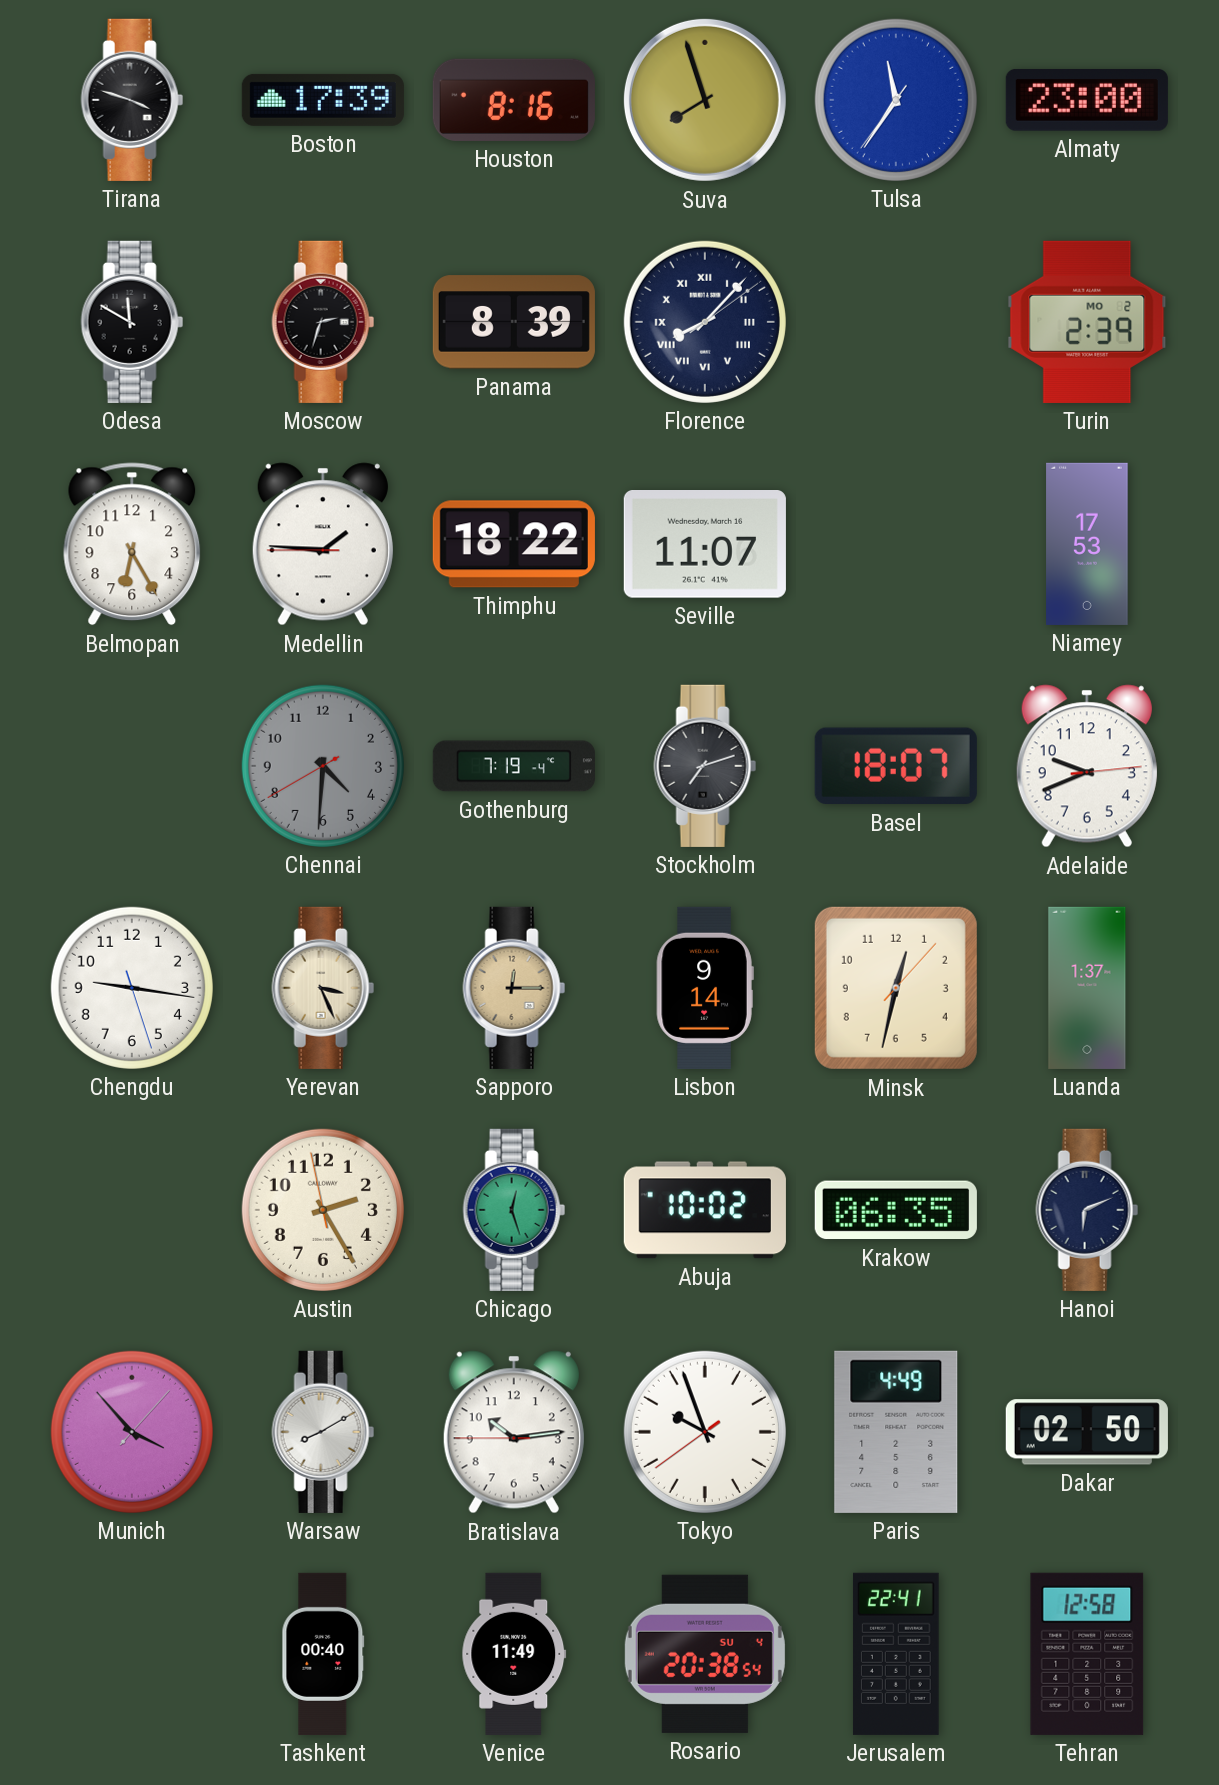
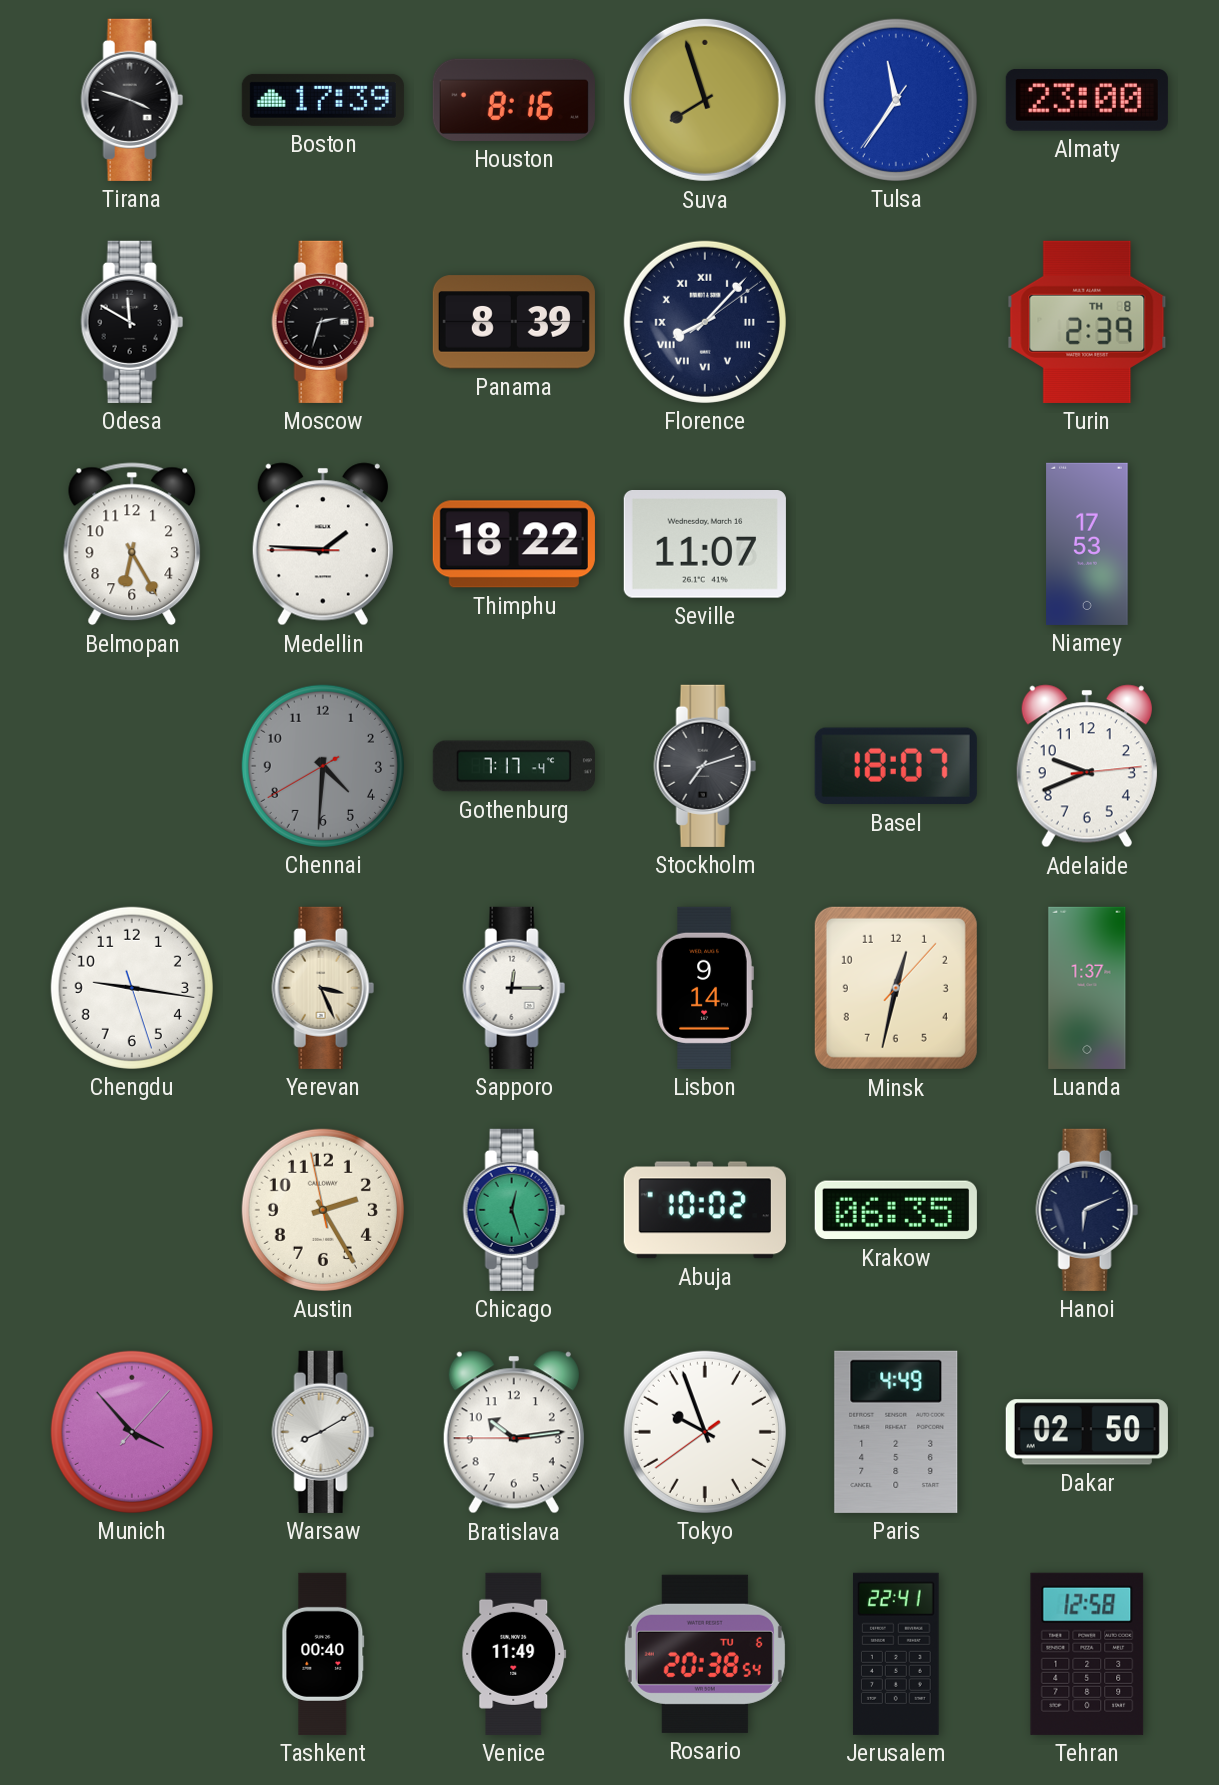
Turin date: MO 2 -> TH 8 (1087, 322)
Gothenburg: 7:19 -> 7:17 (514, 766)
Sapporo dial: champagne -> white (514, 988)
Rosario date: SU 4 -> TU 6 (705, 1654)
